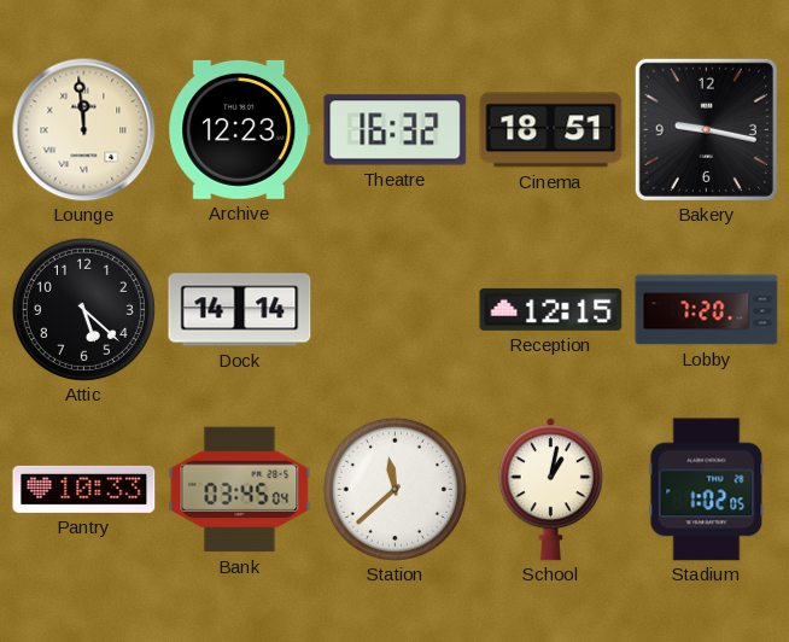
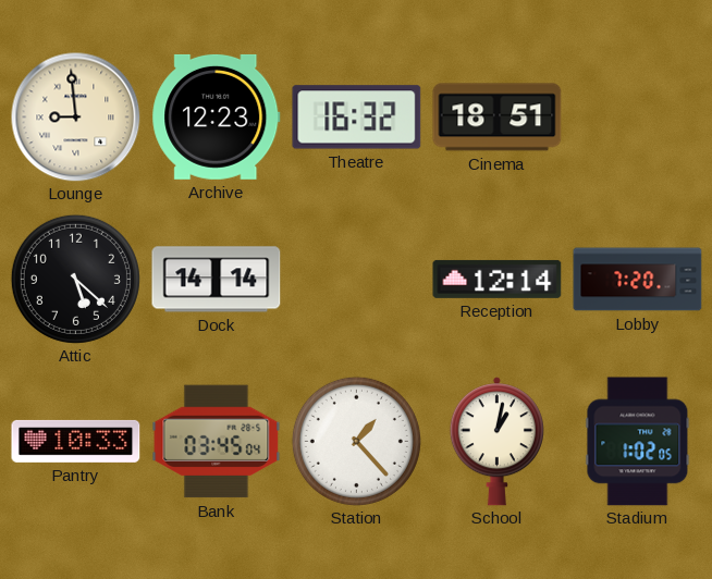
Lounge: 11:59 -> 8:59 (76, 118)
Bakery: 9:17 -> none (706, 129)
Reception: 12:15 -> 12:14 (498, 279)
Station: 11:38 -> 1:23 (356, 441)
